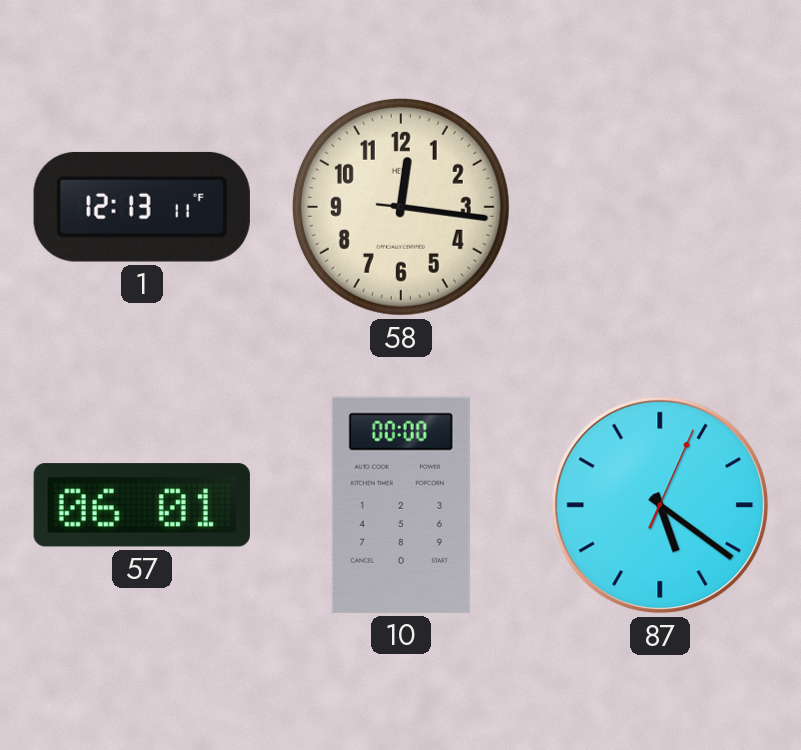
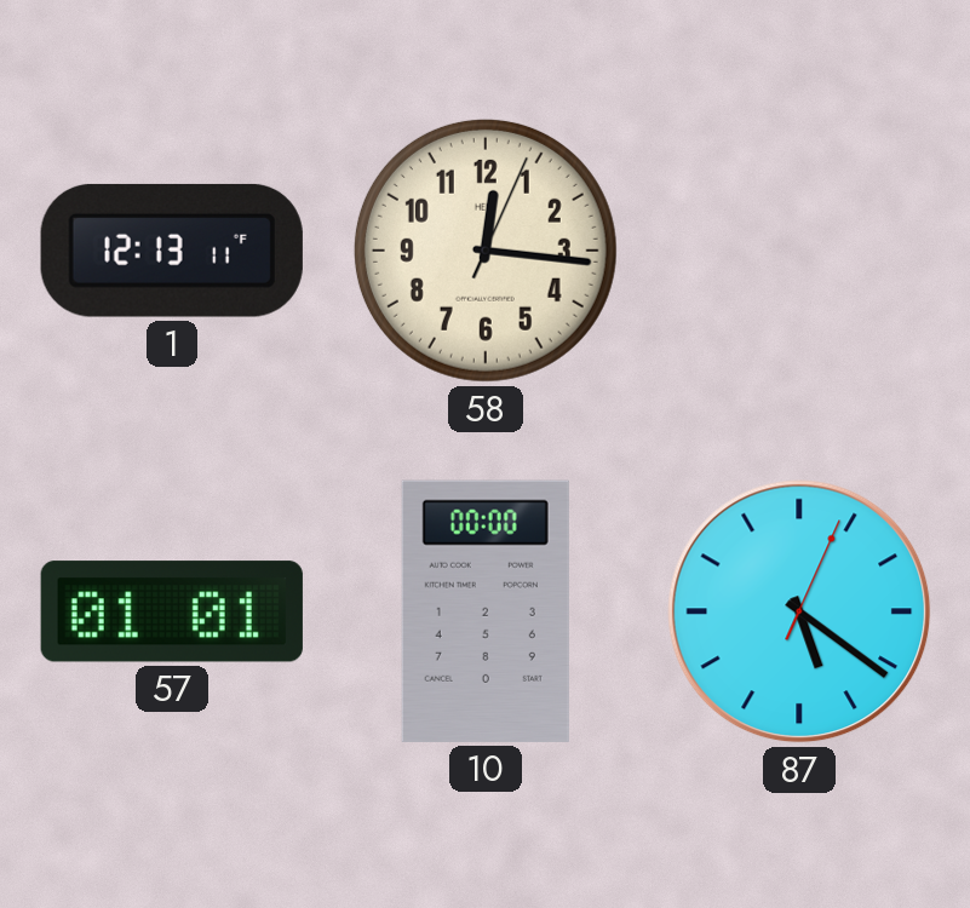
58: 12:16:16 -> 12:16:04 (486, 251)
57: 06:01 -> 01:01 (172, 611)
